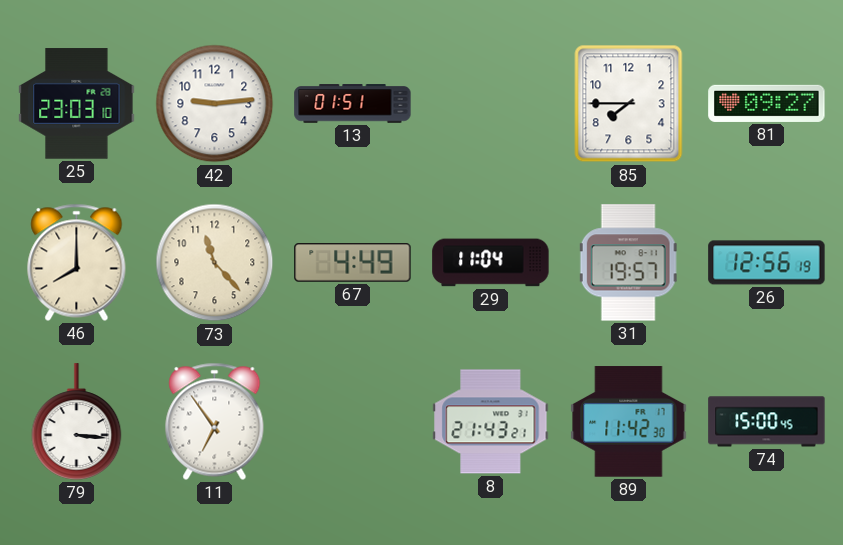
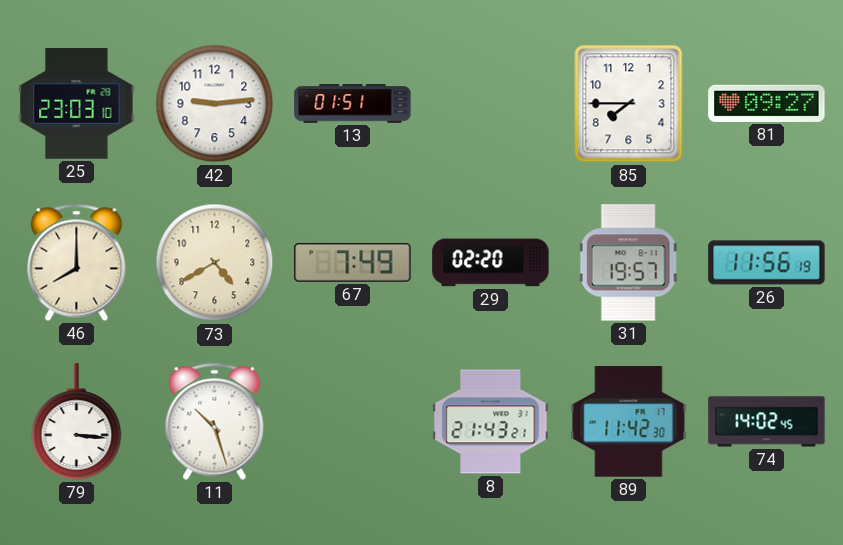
73: 11:23 -> 4:40 (215, 263)
67: 4:49 -> 7:49 (353, 263)
29: 11:04 -> 02:20 (491, 263)
26: 12:56 -> 11:56 (767, 263)
11: 6:54 -> 10:27 (215, 421)
74: 15:00 -> 14:02 (767, 422)
